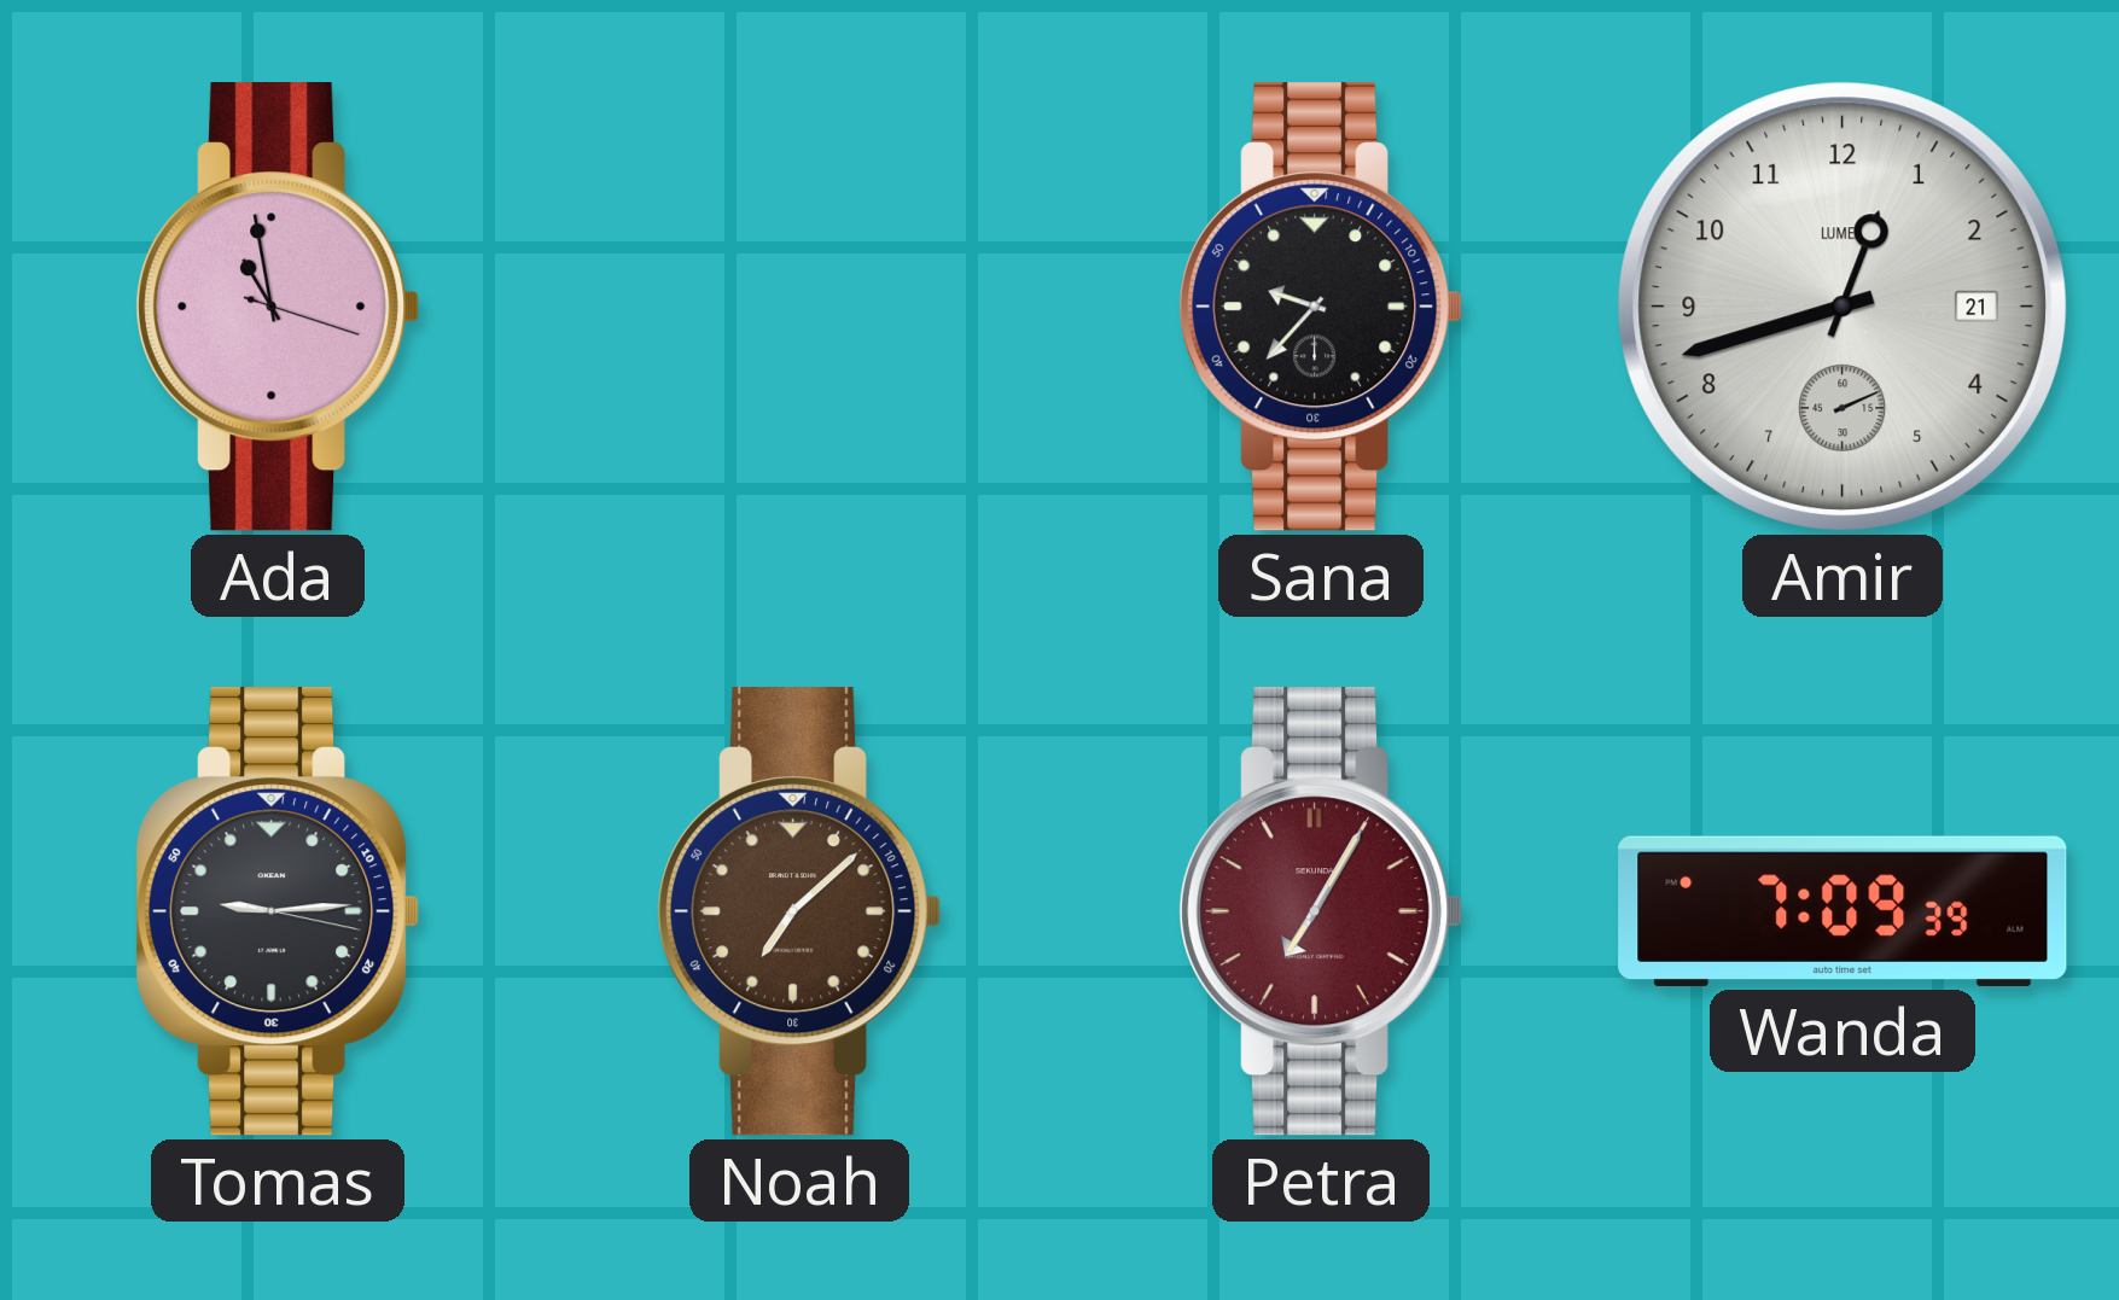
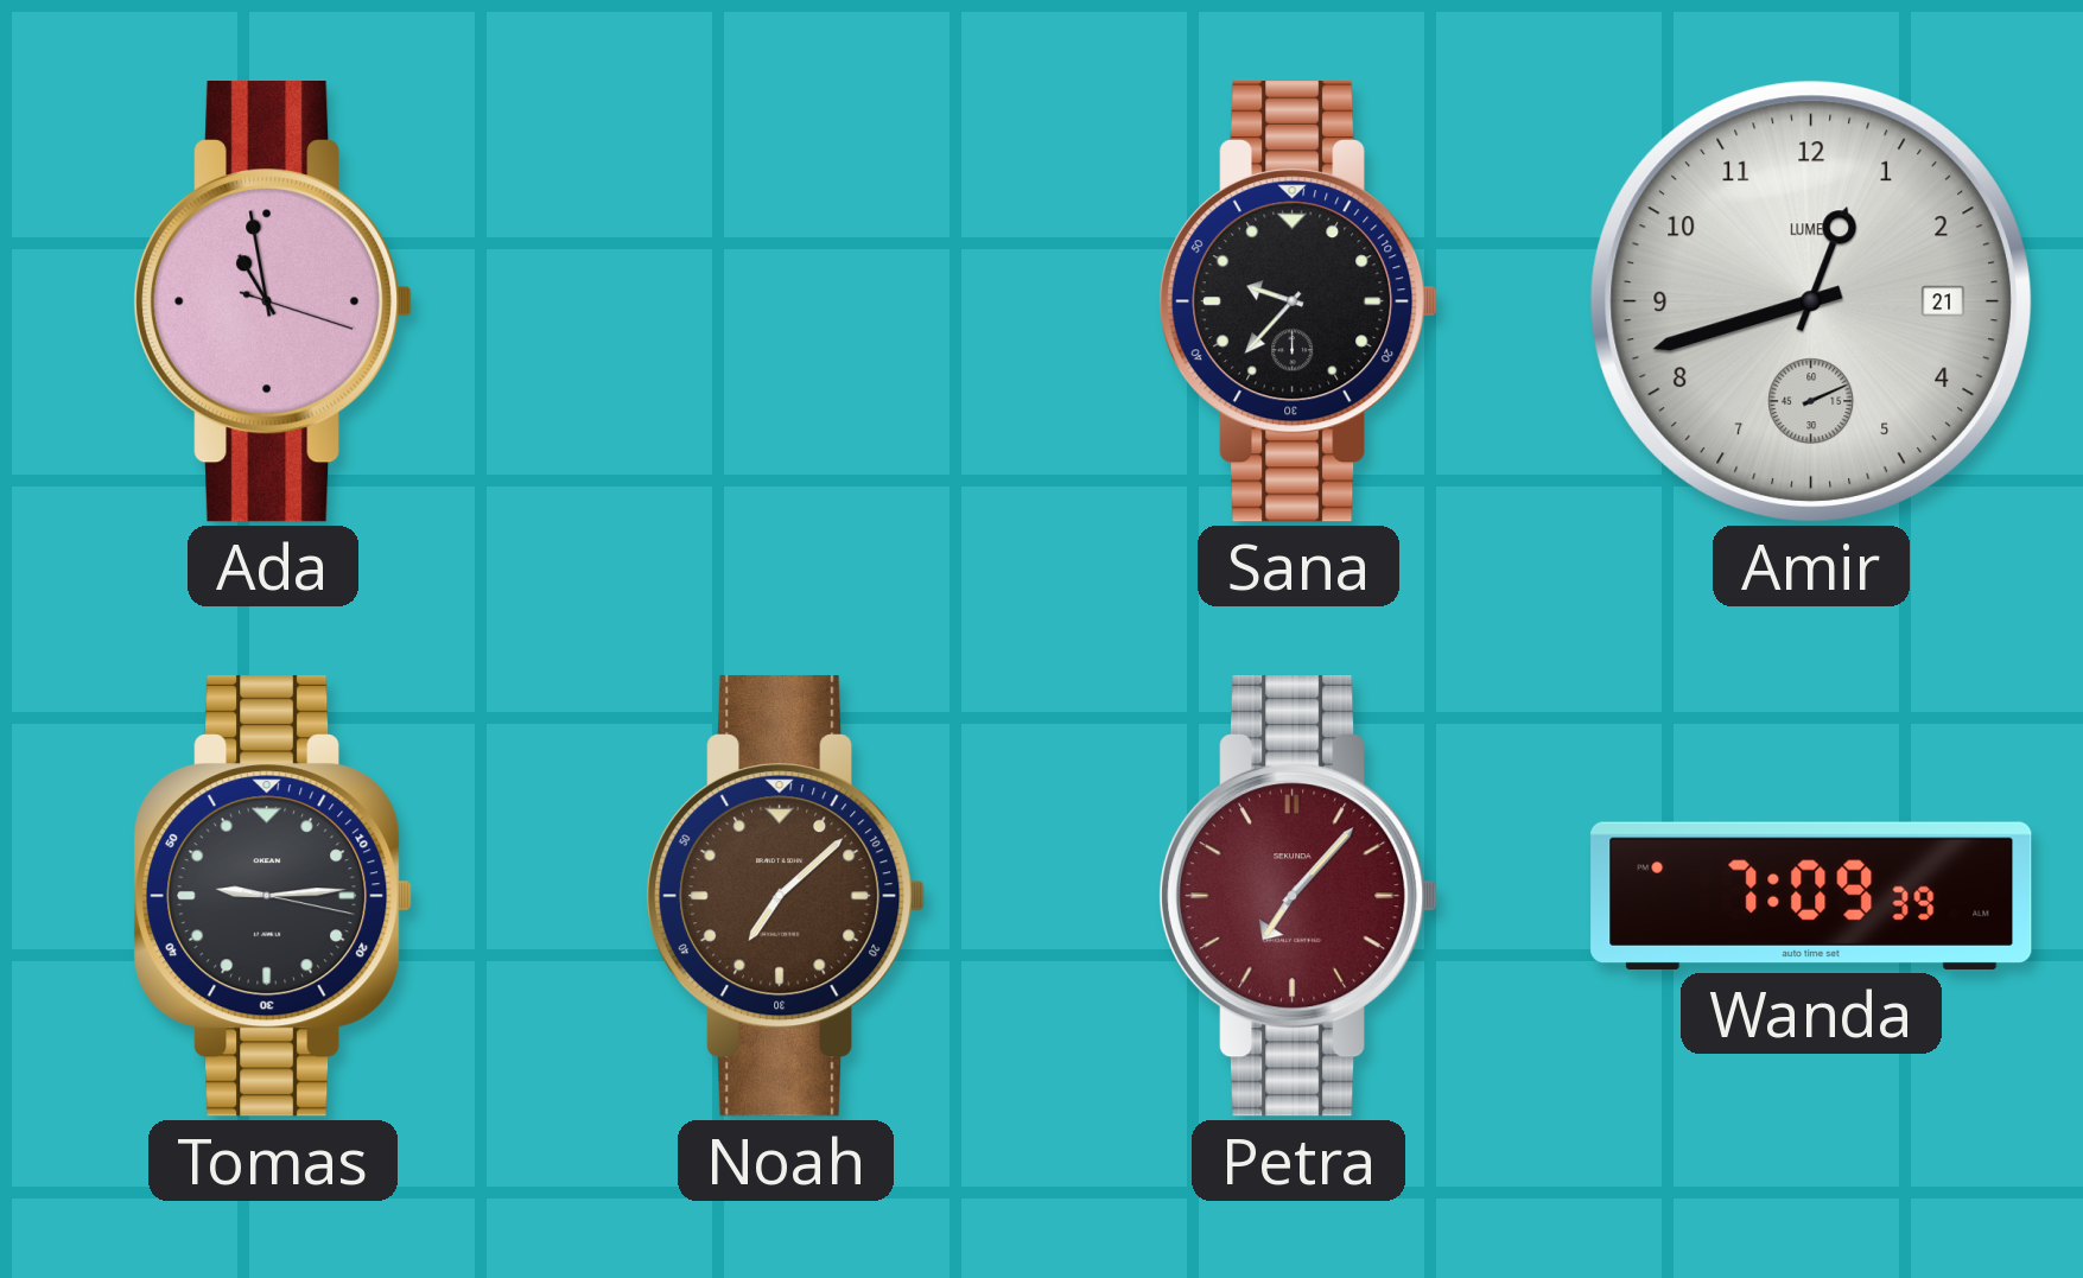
Petra: 7:05 -> 7:07 (1298, 897)
